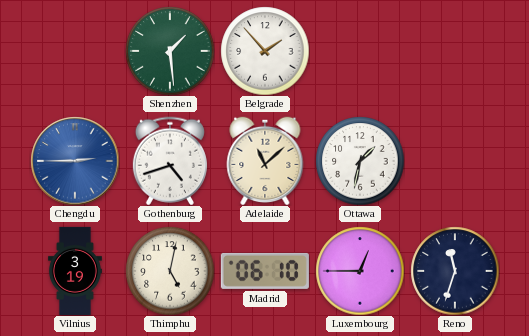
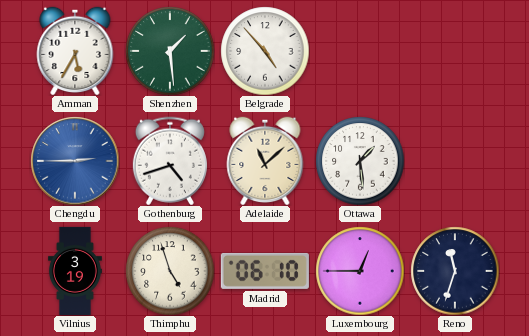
Amman: none -> 5:35 (75, 51)
Belgrade: 1:53 -> 4:53 (265, 51)
Ottawa: 1:32 -> 1:29 (360, 161)
Thimphu: 5:02 -> 4:57 (170, 271)
